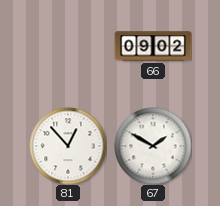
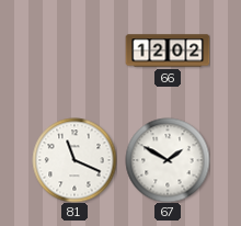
66: 09:02 -> 12:02 (168, 50)
81: 12:53 -> 11:19 (74, 160)
